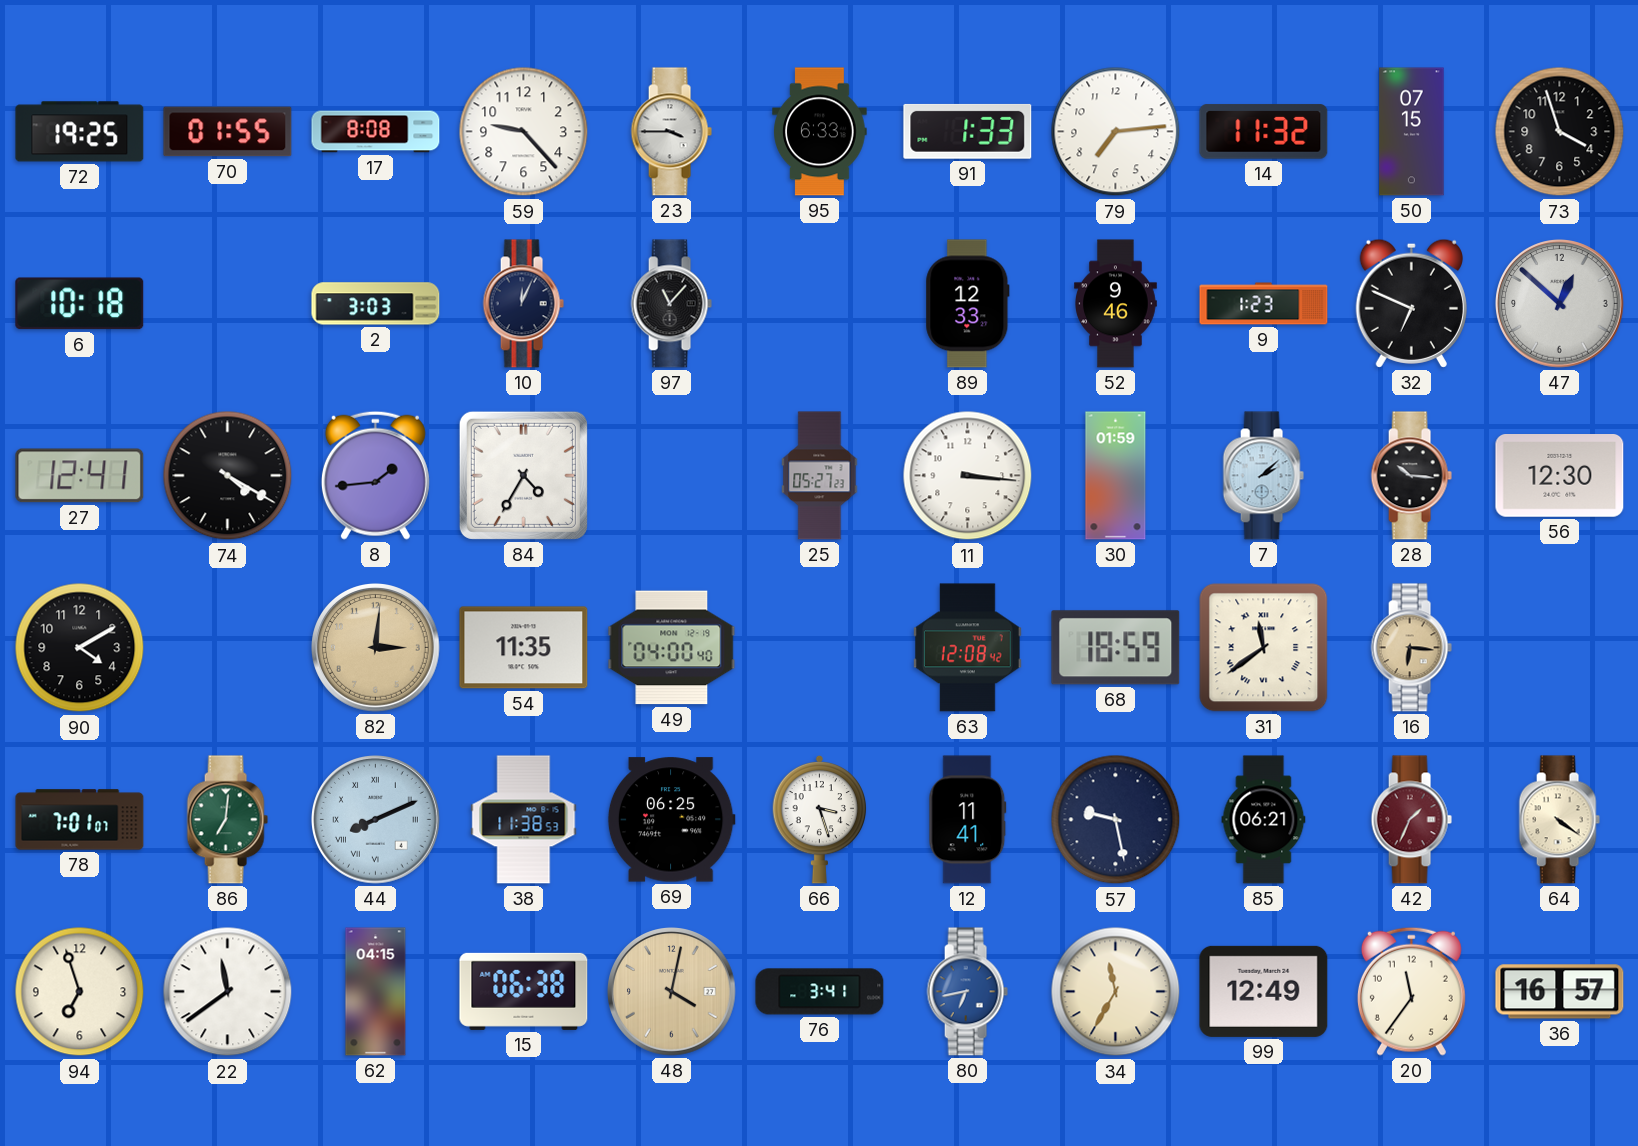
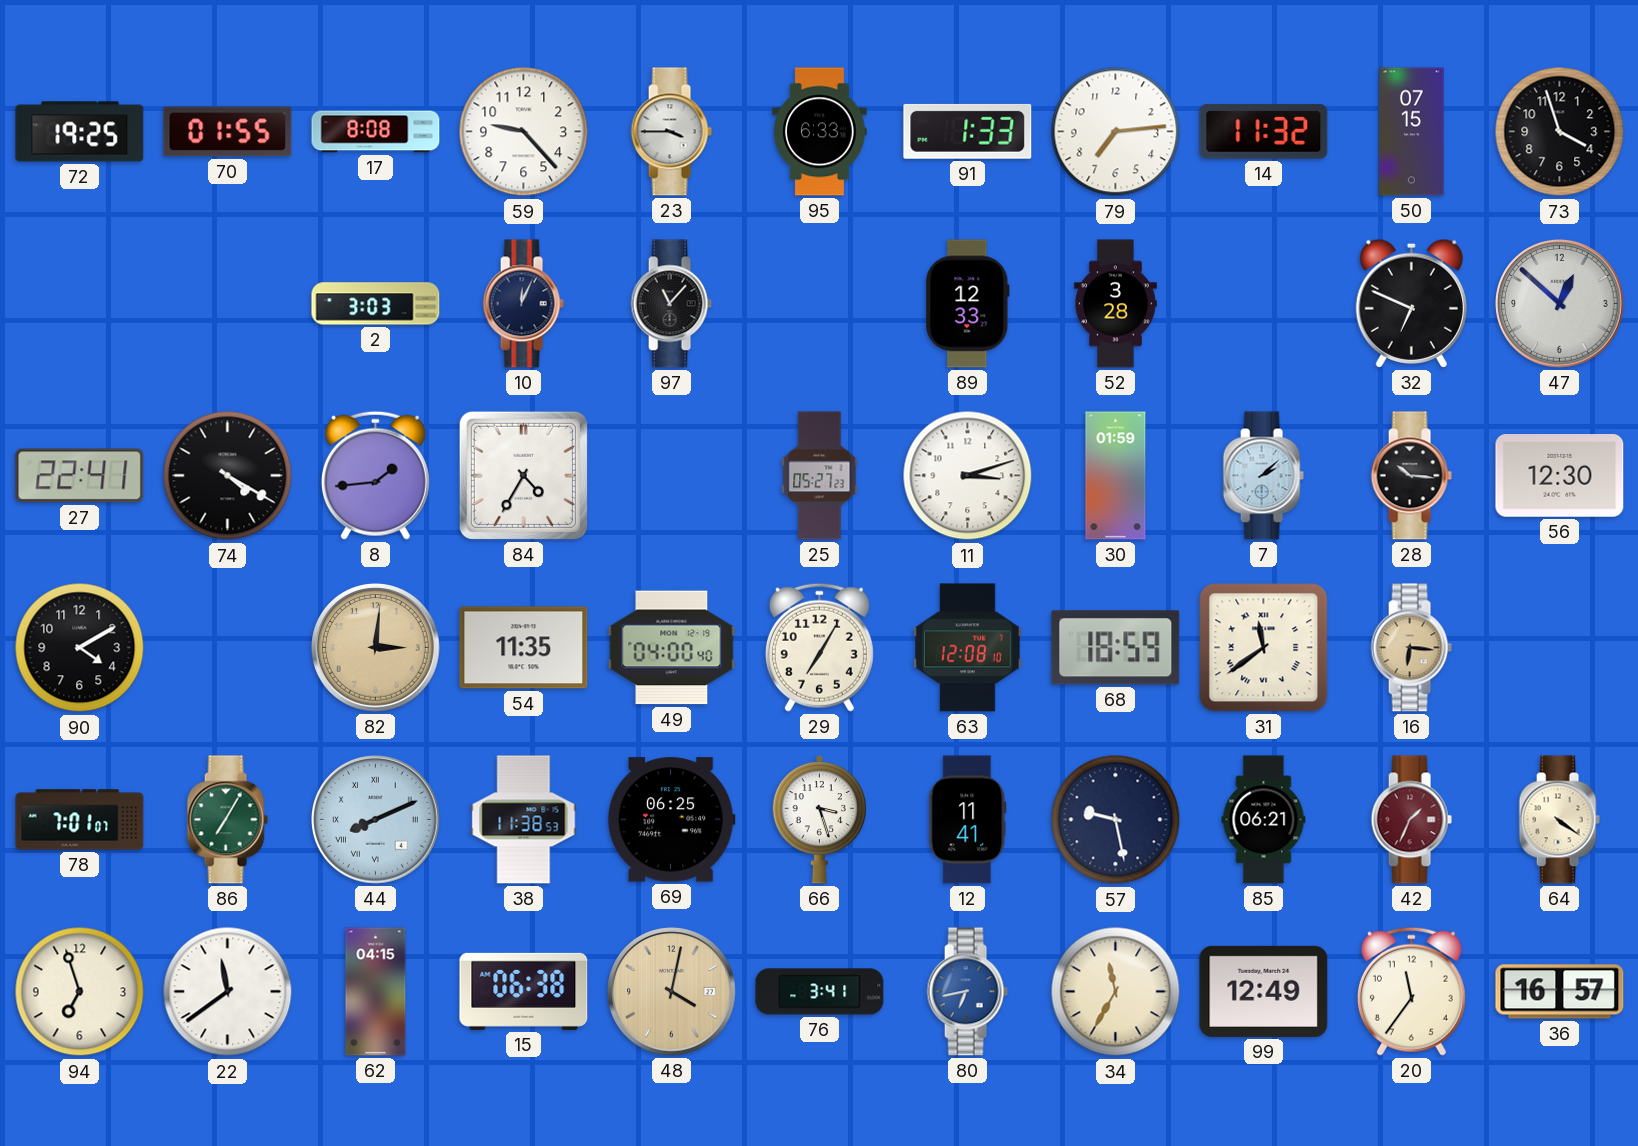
6: 10:18 -> none (80, 304)
52: 9:46 -> 3:28 (1116, 304)
9: 1:23 -> none (1264, 304)
27: 12:41 -> 22:41 (80, 476)
11: 3:16 -> 3:12 (968, 476)
29: none -> 7:05 (819, 647)
63: 12:08:42 -> 12:08:10 (968, 648)
86: 7:01 -> 7:05 (227, 820)
